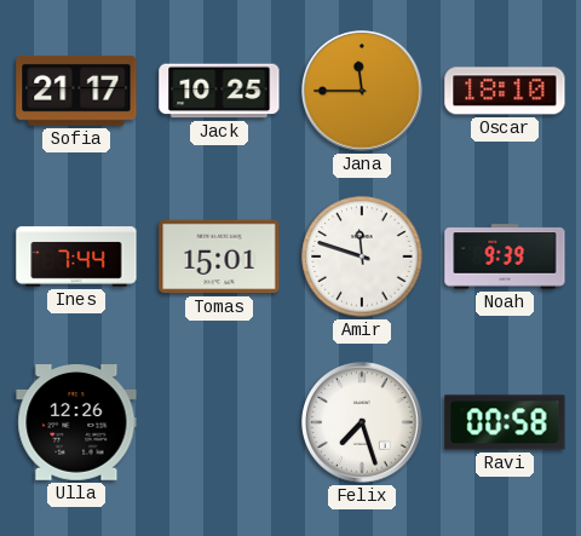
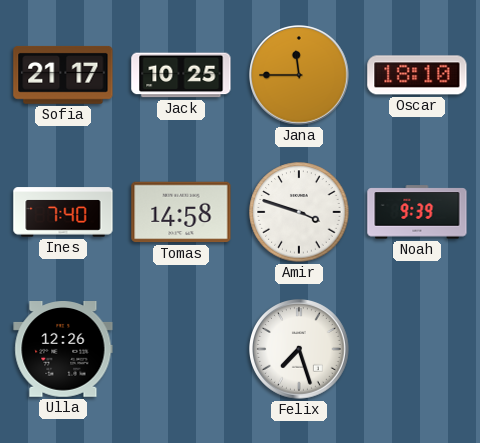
Ines: 7:44 -> 7:40 (63, 212)
Tomas: 15:01 -> 14:58 (181, 212)
Amir: 11:48 -> 3:48 (299, 212)
Ravi: 00:58 -> none (505, 422)
